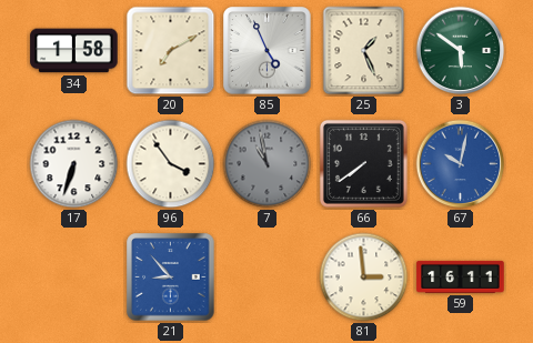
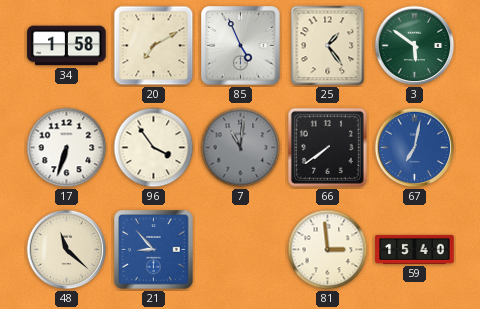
25: 1:26 -> 1:24 (328, 46)
7: 10:58 -> 11:01 (241, 148)
67: 10:02 -> 7:02 (415, 148)
48: none -> 11:22 (67, 250)
59: 16:11 -> 15:40 (415, 249)
